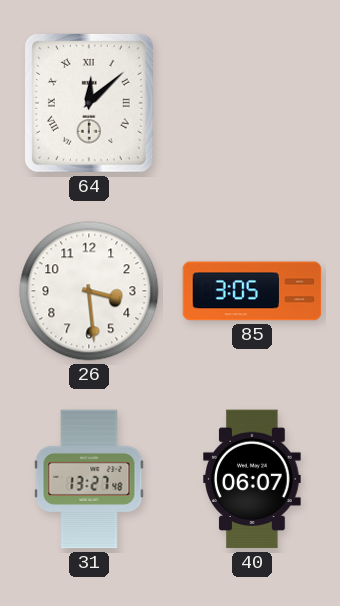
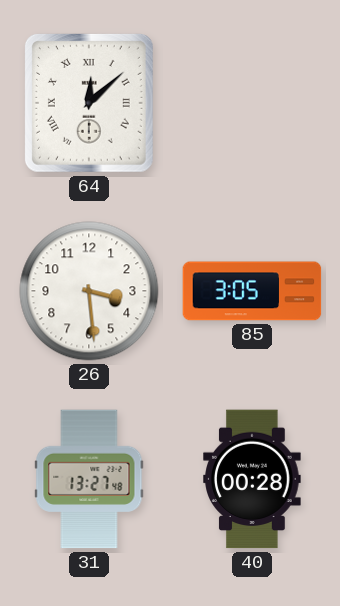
40: 06:07 -> 00:28 (252, 479)
